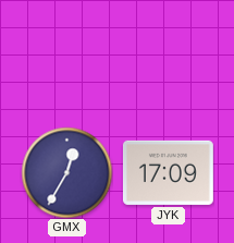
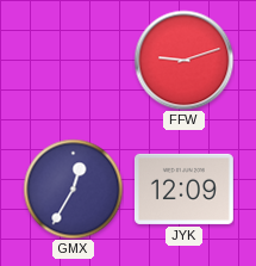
FFW: none -> 9:12 (183, 60)
JYK: 17:09 -> 12:09 (183, 188)
